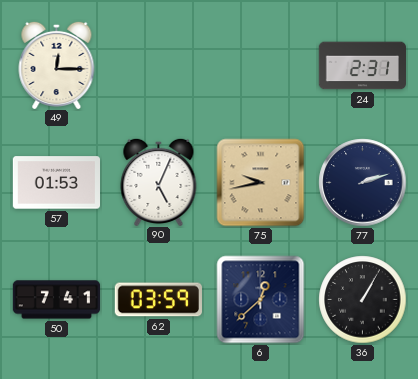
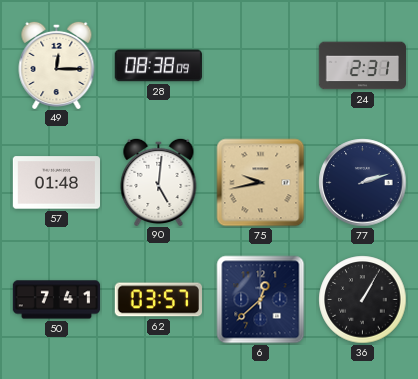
28: none -> 08:38 (158, 66)
57: 01:53 -> 01:48 (56, 183)
90: 5:04 -> 5:01 (159, 181)
62: 03:59 -> 03:57 (158, 300)
